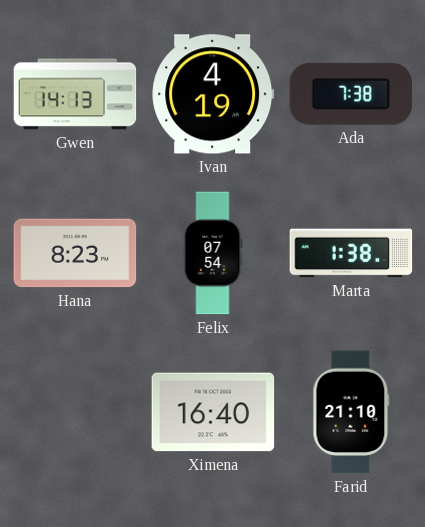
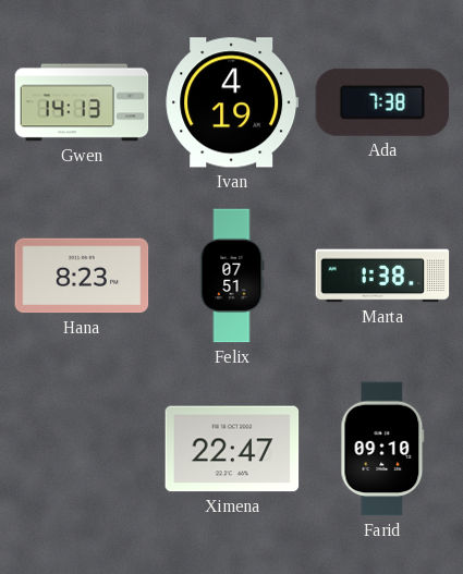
Felix: 07:54 -> 07:51 (232, 276)
Ximena: 16:40 -> 22:47 (232, 449)
Farid: 21:10 -> 09:10 (382, 449)
